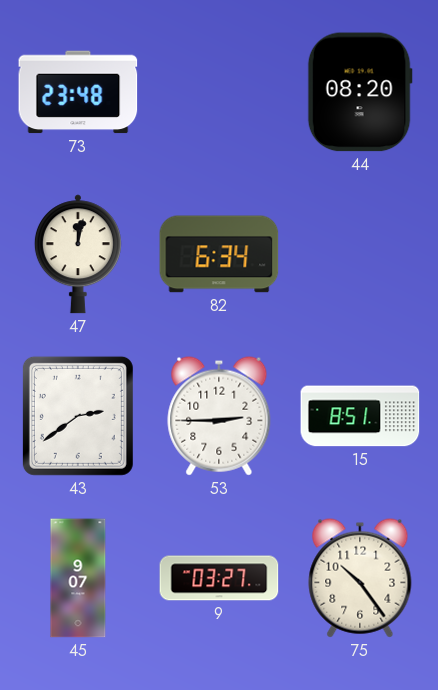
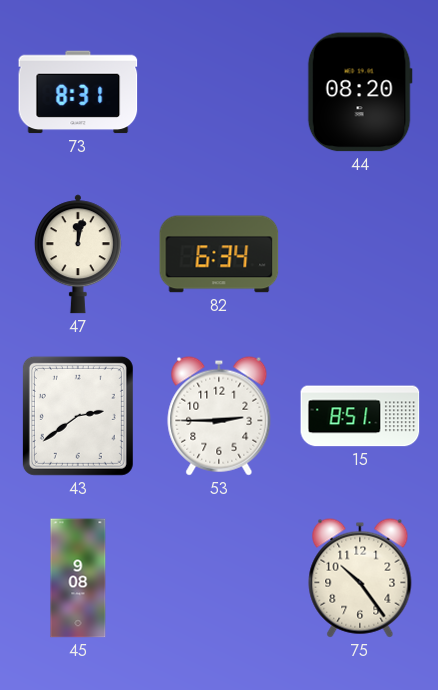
73: 23:48 -> 8:31 (78, 92)
45: 9:07 -> 9:08 (78, 578)
9: 03:27 -> none (219, 578)
